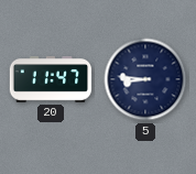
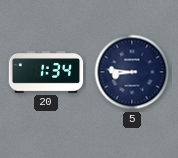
20: 11:47 -> 1:34 (46, 72)
